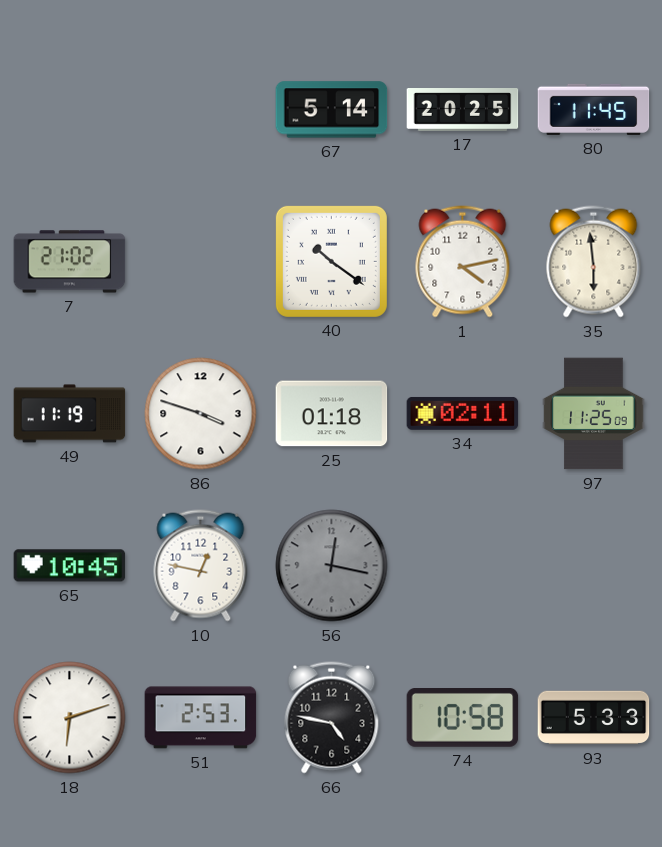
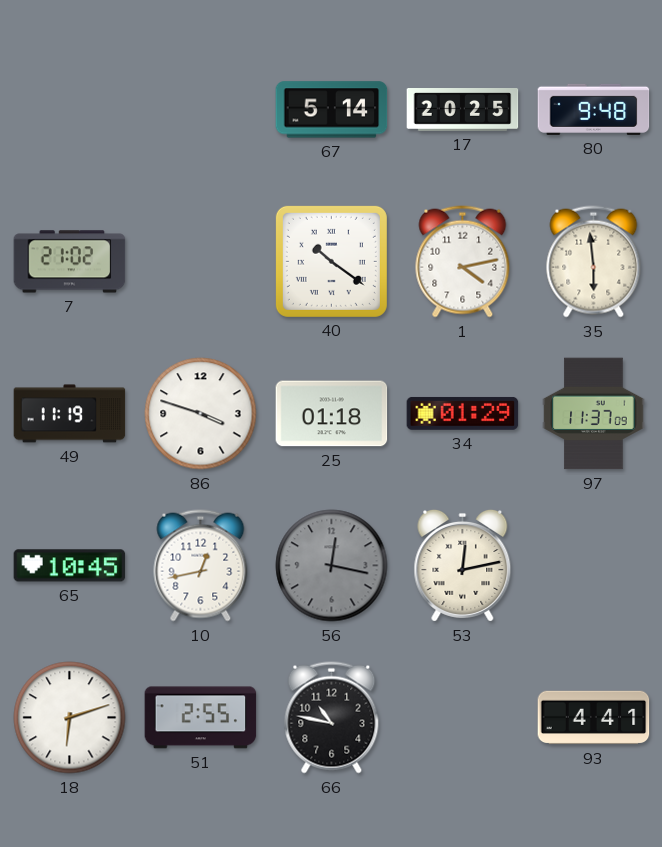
80: 11:45 -> 9:48 (594, 109)
34: 02:11 -> 01:29 (463, 413)
97: 11:25 -> 11:37 (594, 414)
10: 12:47 -> 12:43 (201, 566)
53: none -> 12:13 (463, 565)
51: 2:53 -> 2:55 (201, 718)
66: 4:47 -> 10:47 (332, 718)
74: 10:58 -> none (463, 718)
93: 5:33 -> 4:41 (594, 718)
